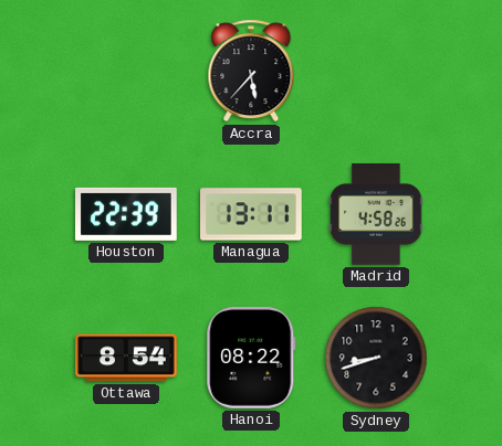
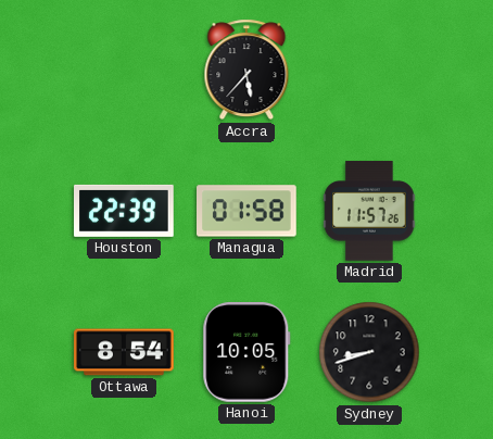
Managua: 13:11 -> 01:58 (248, 211)
Madrid: 4:58 -> 11:57 (369, 211)
Hanoi: 08:22 -> 10:05 (246, 353)
